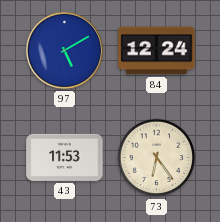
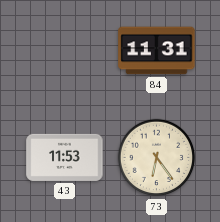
97: 5:10 -> none (64, 50)
84: 12:24 -> 11:31 (157, 51)
